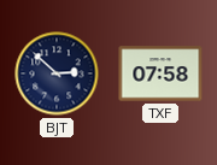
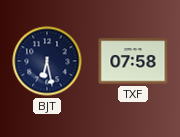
BJT: 2:52 -> 6:28 (47, 61)
